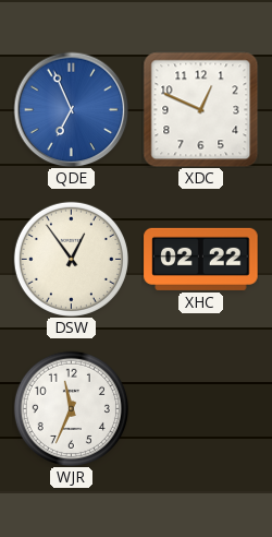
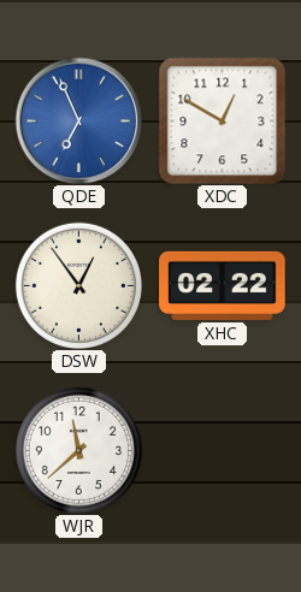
XDC: 12:49 -> 12:50 (222, 120)
WJR: 11:34 -> 11:38 (78, 450)
